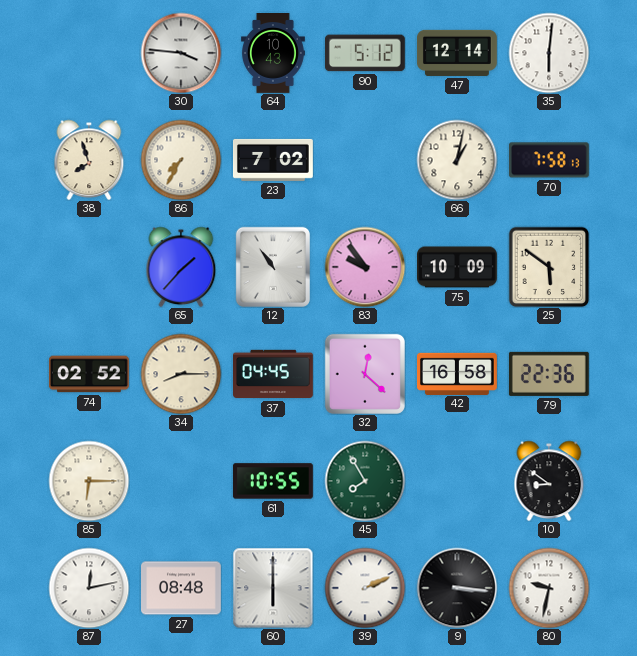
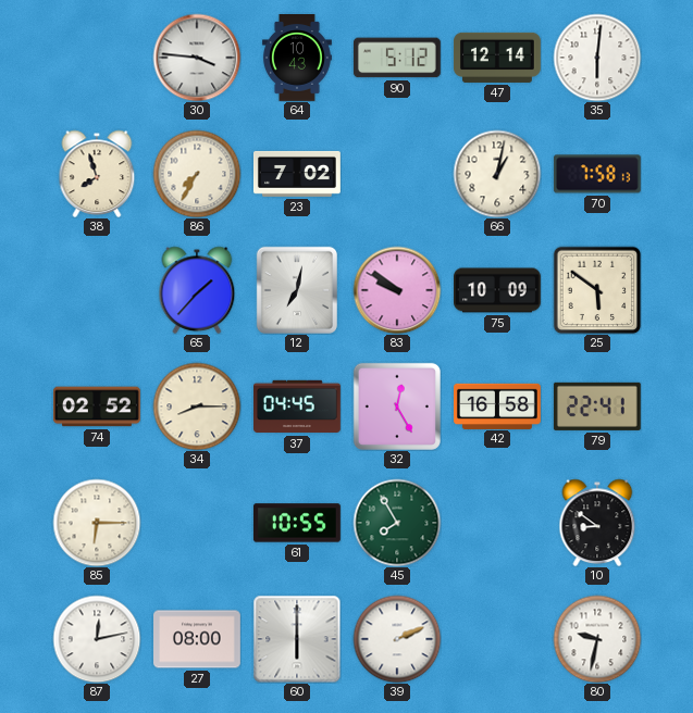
12: 10:54 -> 7:02 (297, 290)
83: 9:54 -> 9:51 (397, 290)
32: 12:22 -> 12:25 (397, 406)
79: 22:36 -> 22:41 (597, 406)
27: 08:48 -> 08:00 (198, 639)
9: 3:16 -> none (457, 588)
